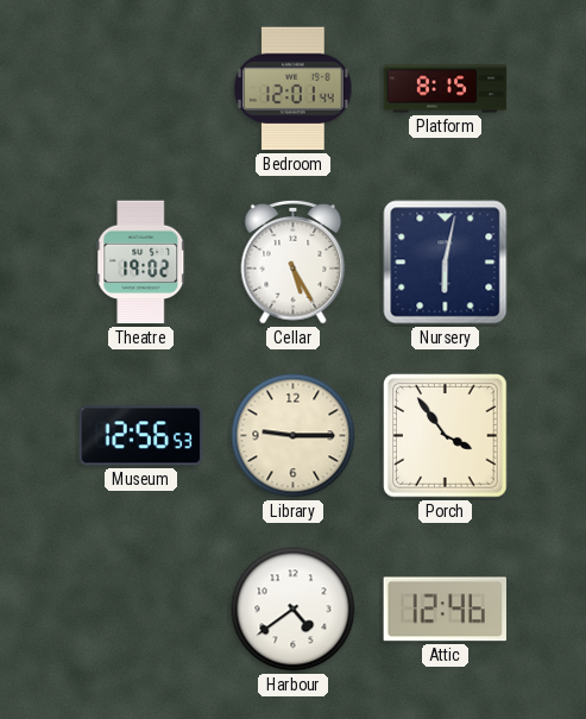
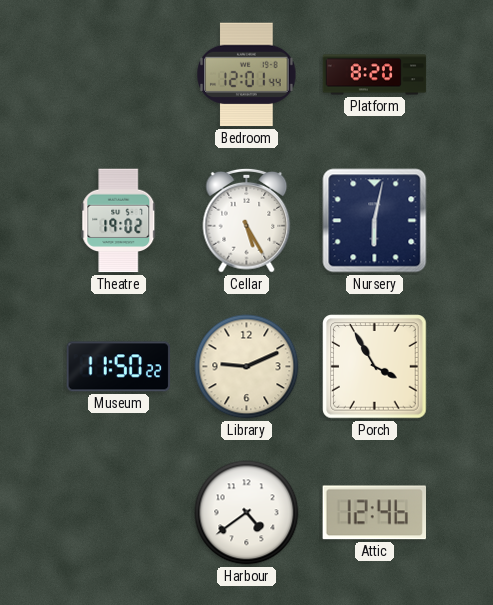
Platform: 8:15 -> 8:20 (375, 75)
Museum: 12:56 -> 11:50 (119, 367)
Library: 9:15 -> 9:11 (247, 367)
Porch: 3:54 -> 3:55 (375, 367)
